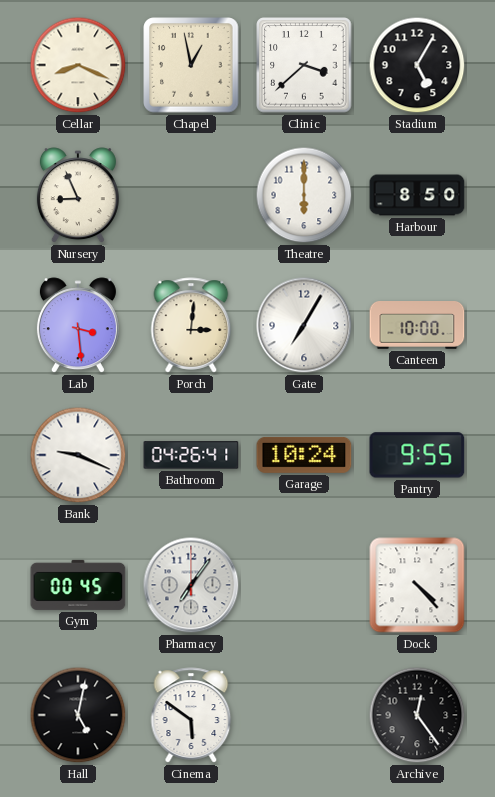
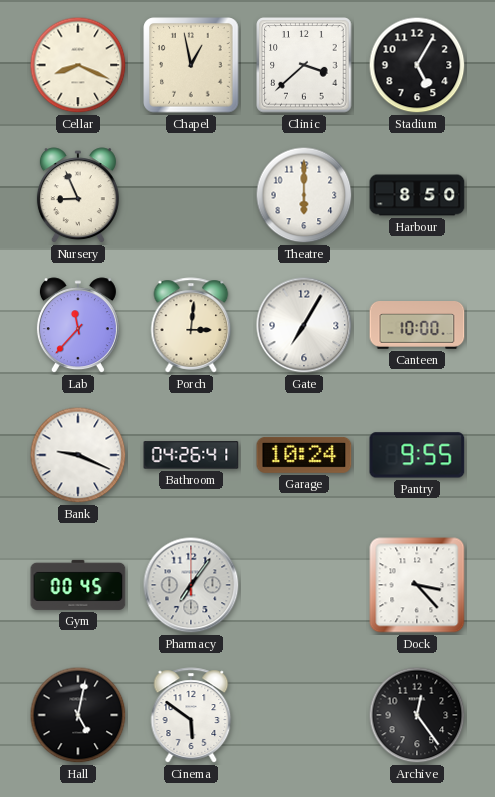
Lab: 3:29 -> 11:37 (78, 326)
Dock: 4:23 -> 3:23 (417, 585)
